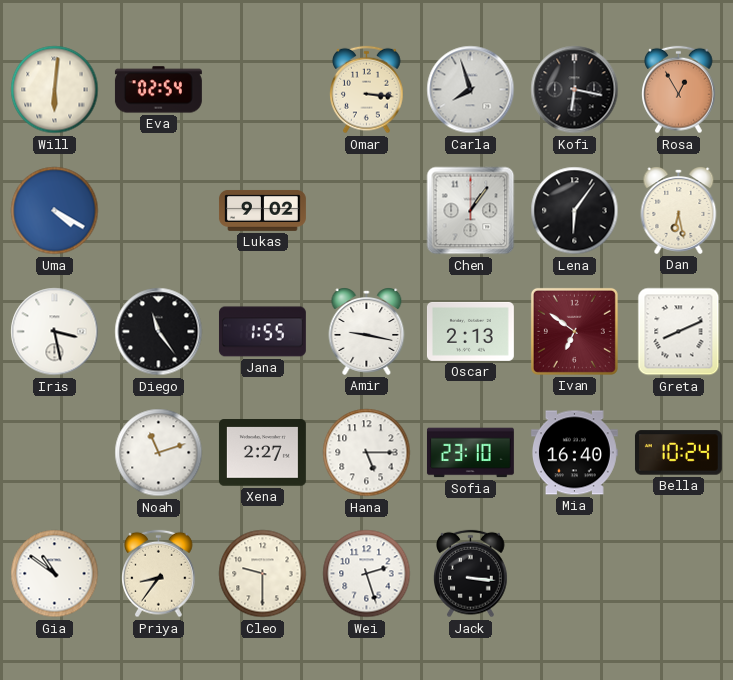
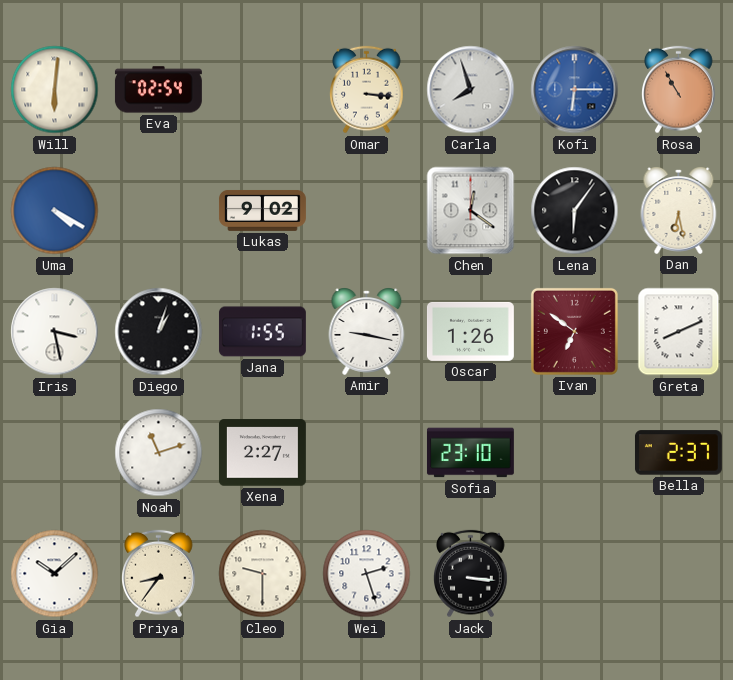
Kofi: 6:17 -> 6:15 (575, 90)
Kofi dial: black -> blue (575, 90)
Rosa: 12:55 -> 10:55 (679, 90)
Chen: 1:06 -> 12:21 (471, 211)
Diego: 11:24 -> 1:03 (159, 332)
Oscar: 2:13 -> 1:26 (470, 331)
Hana: 5:15 -> none (367, 453)
Mia: 16:40 -> none (574, 453)
Bella: 10:24 -> 2:37 (678, 453)
Gia: 10:51 -> 10:08 (55, 574)
